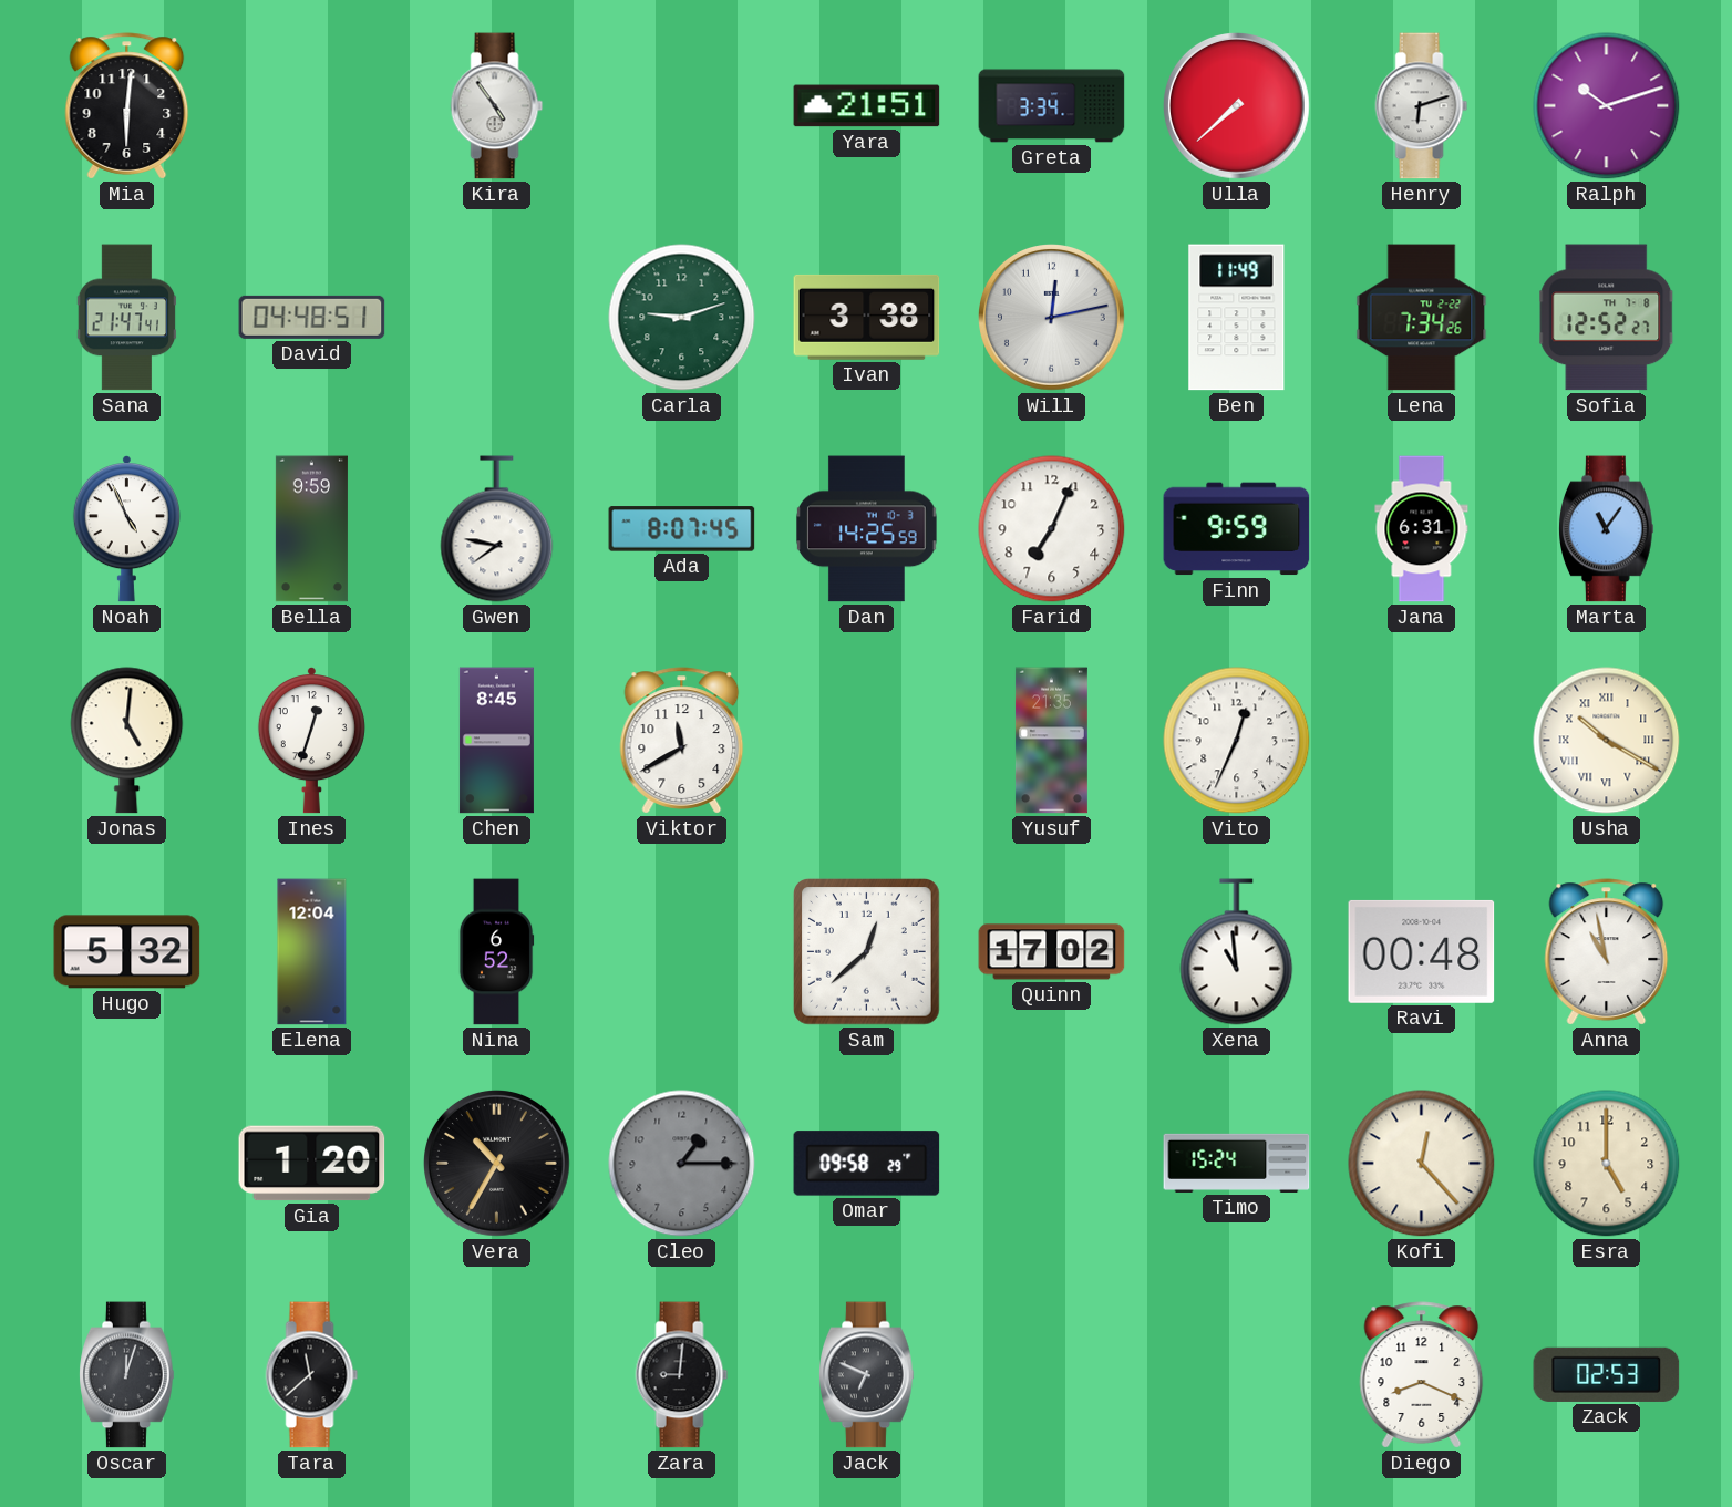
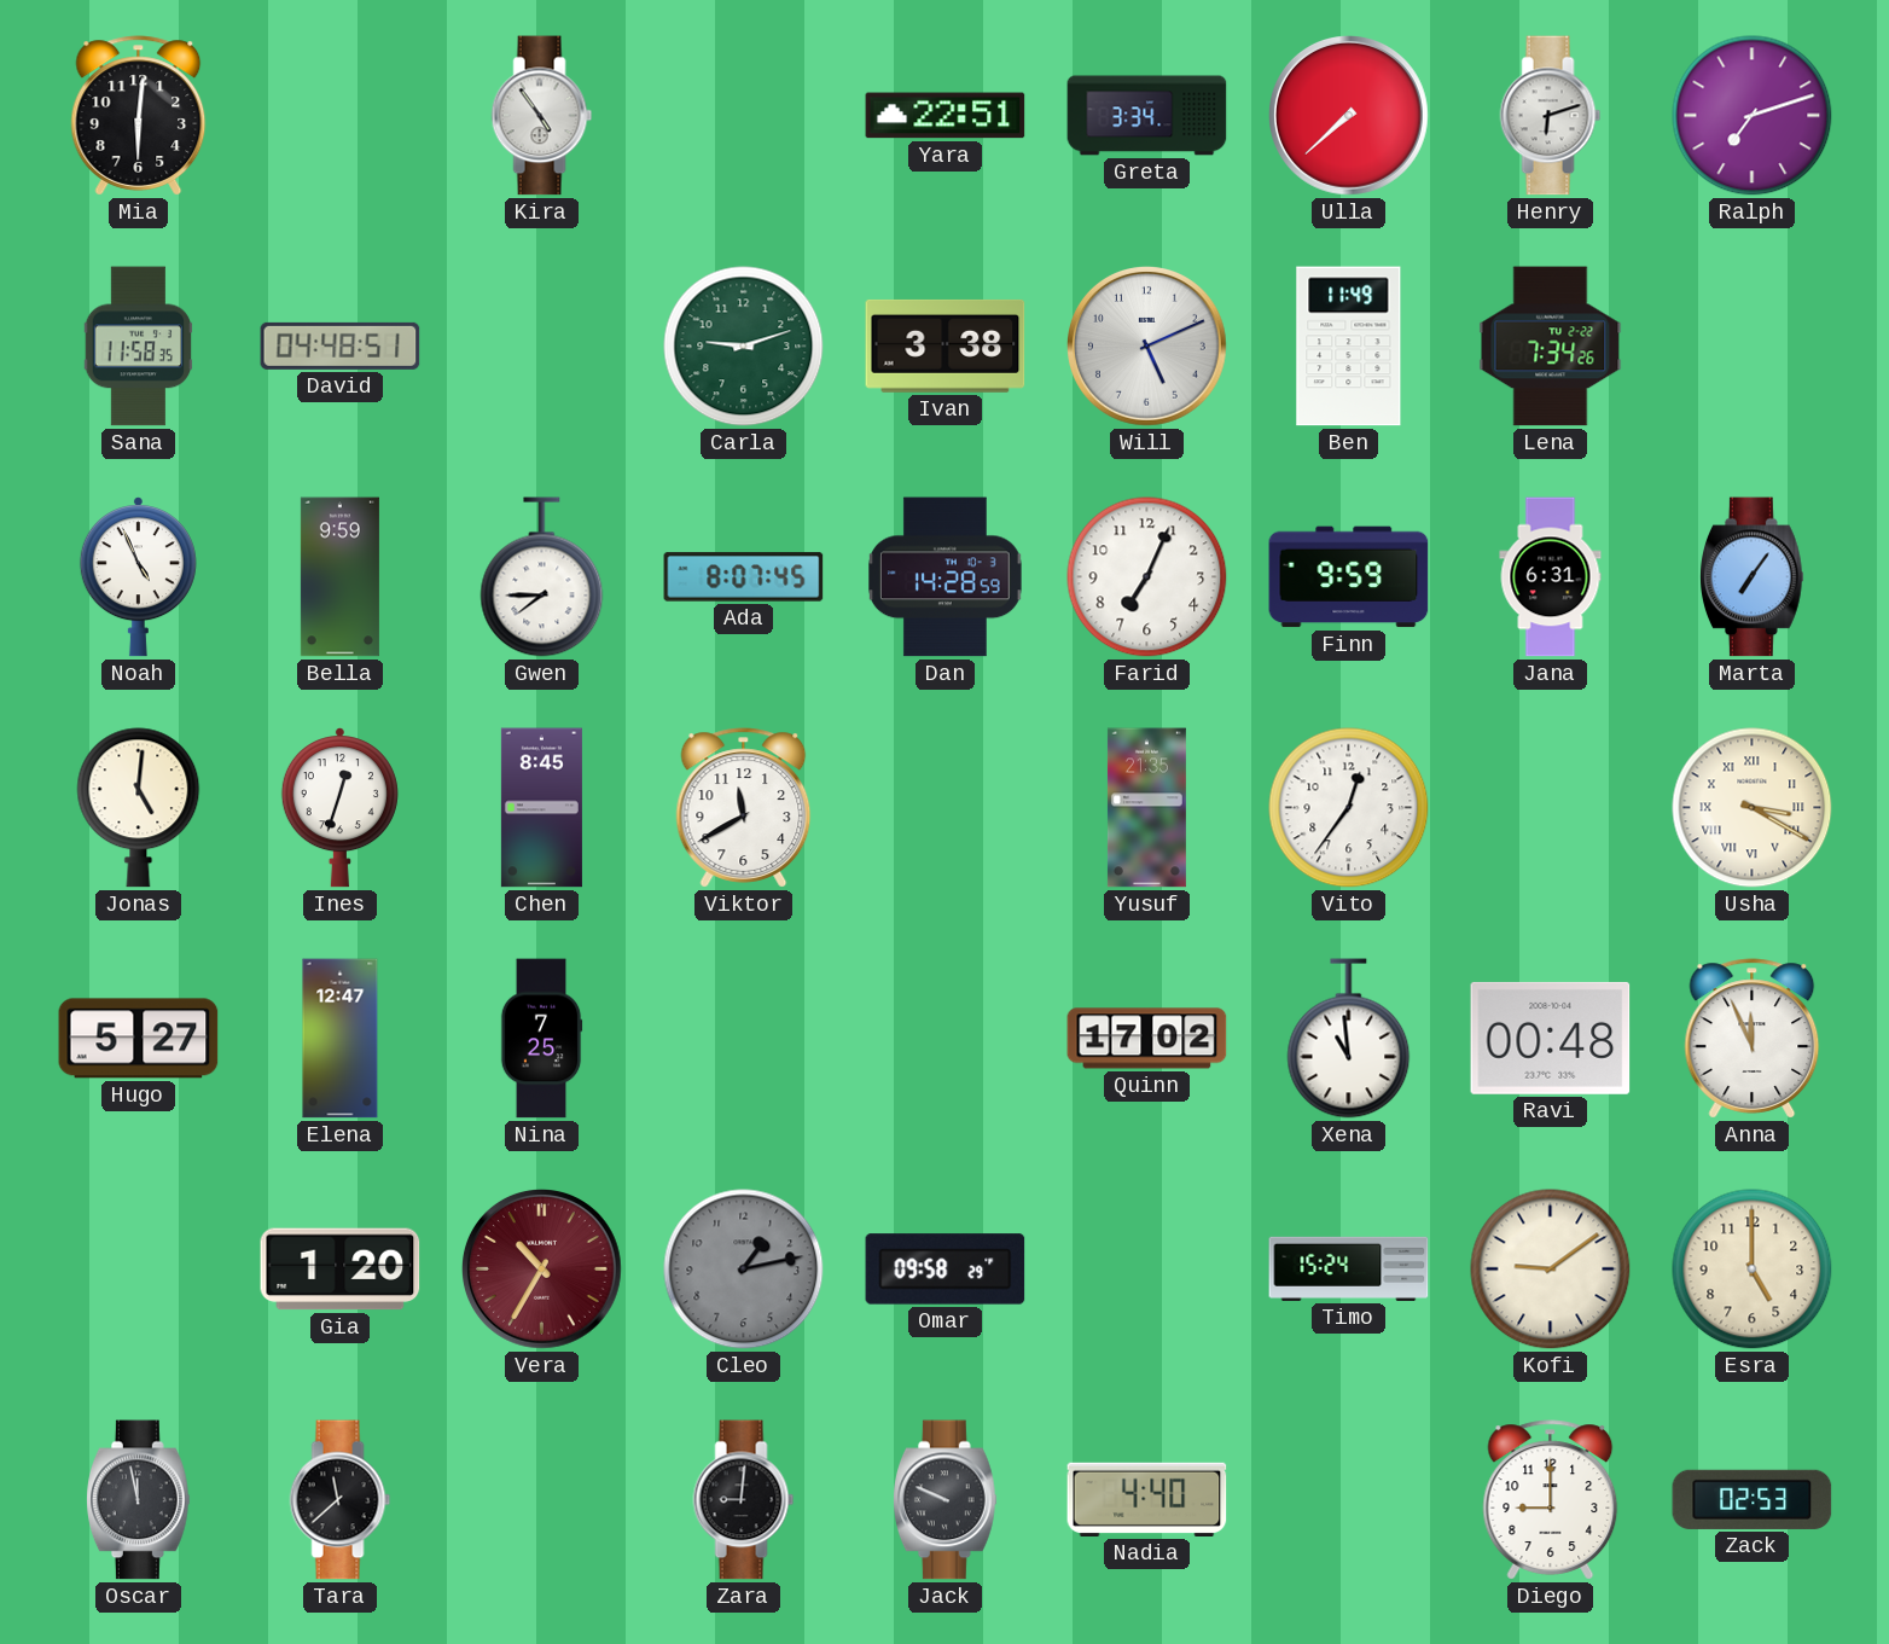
Yara: 21:51 -> 22:51 (946, 116)
Ralph: 10:12 -> 7:12 (1753, 116)
Sana: 21:47 -> 11:58 (139, 347)
Will: 12:13 -> 5:11 (1147, 347)
Sofia: 12:52 -> none (1607, 318)
Gwen: 7:47 -> 7:45 (542, 577)
Dan: 14:25 -> 14:28 (946, 577)
Marta: 11:06 -> 7:06 (1753, 577)
Vito: 12:34 -> 12:36 (1349, 808)
Usha: 10:20 -> 3:20 (1753, 808)
Hugo: 5:32 -> 5:27 (139, 1039)
Elena: 12:04 -> 12:47 (341, 1039)
Nina: 6:52 -> 7:25 (541, 1039)
Sam: 12:38 -> none (867, 952)
Anna: 10:58 -> 11:56 (1753, 1039)
Vera dial: black -> burgundy (542, 1270)
Cleo: 1:15 -> 1:13 (744, 1270)
Kofi: 12:23 -> 9:09 (1551, 1270)
Oscar: 12:03 -> 11:58 (139, 1500)
Jack: 6:49 -> 9:49 (946, 1500)
Nadia: none -> 4:40 (1147, 1499)
Diego: 8:19 -> 9:00 (1551, 1500)
